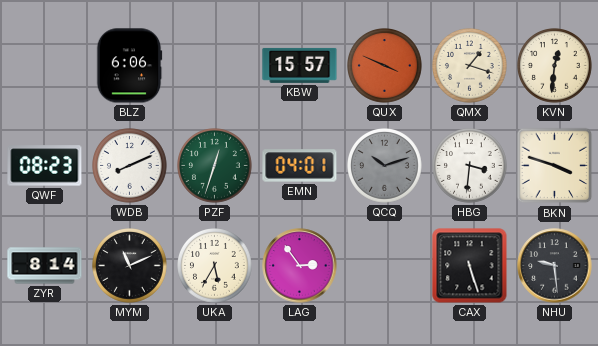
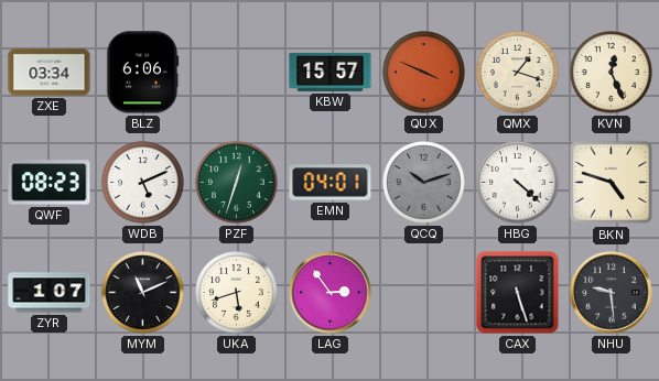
ZXE: none -> 03:34 (50, 73)
KVN: 12:31 -> 12:26 (612, 73)
WDB: 8:11 -> 5:11 (143, 183)
HBG: 3:31 -> 4:22 (518, 183)
BKN: 3:48 -> 4:48 (612, 183)
ZYR: 8:14 -> 1:07 (50, 293)
UKA: 5:35 -> 5:42 (237, 293)
